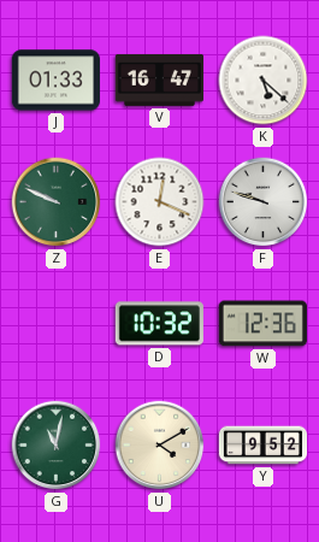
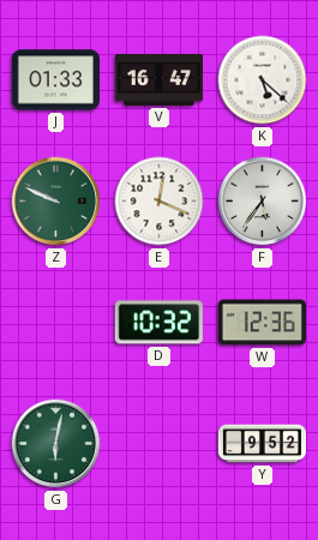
F: 9:48 -> 5:36 (263, 202)
G: 11:02 -> 6:02 (56, 444)
U: 4:10 -> none (160, 446)
